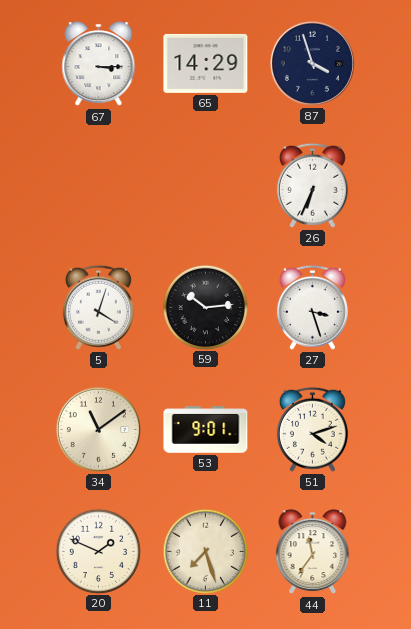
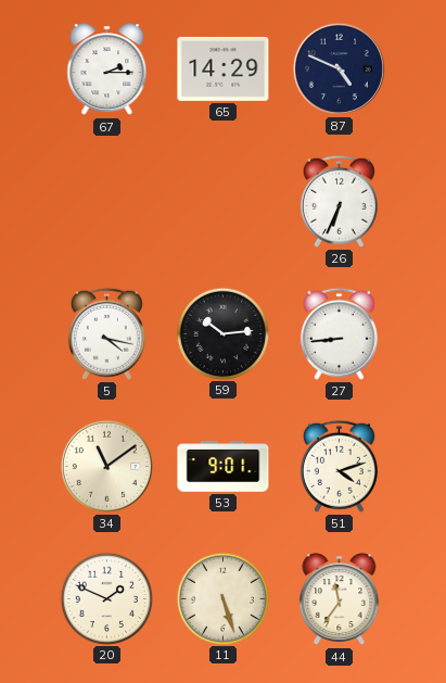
67: 3:15 -> 2:15 (107, 69)
87: 3:57 -> 4:49 (339, 68)
5: 4:03 -> 4:17 (106, 333)
27: 3:27 -> 8:44 (339, 333)
11: 7:27 -> 5:27 (222, 598)
